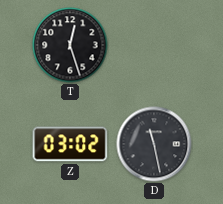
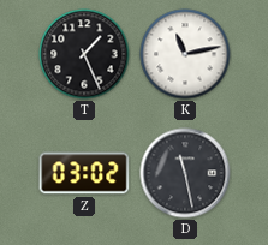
T: 12:27 -> 1:26 (84, 54)
K: none -> 11:13 (185, 54)
